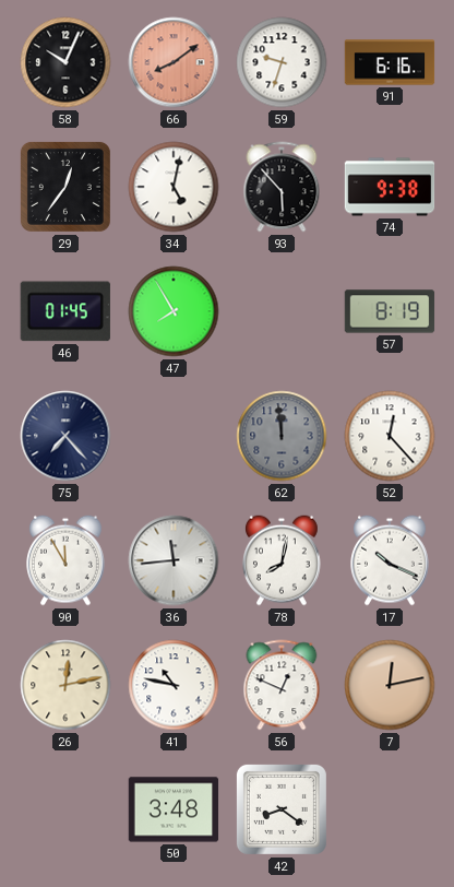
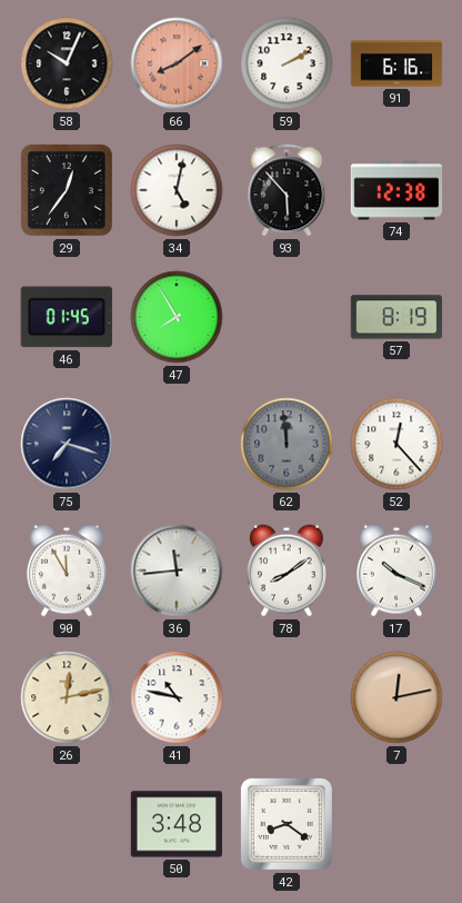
59: 9:33 -> 2:10 (287, 63)
74: 9:38 -> 12:38 (396, 190)
75: 7:23 -> 7:18 (67, 444)
78: 8:02 -> 8:09 (288, 570)
56: 12:49 -> none (282, 685)
